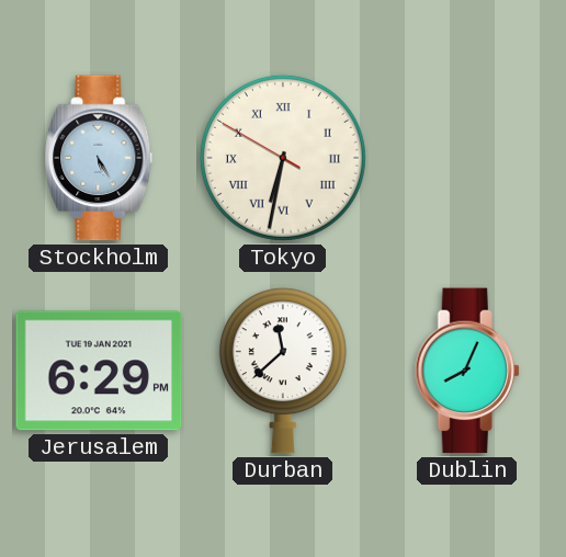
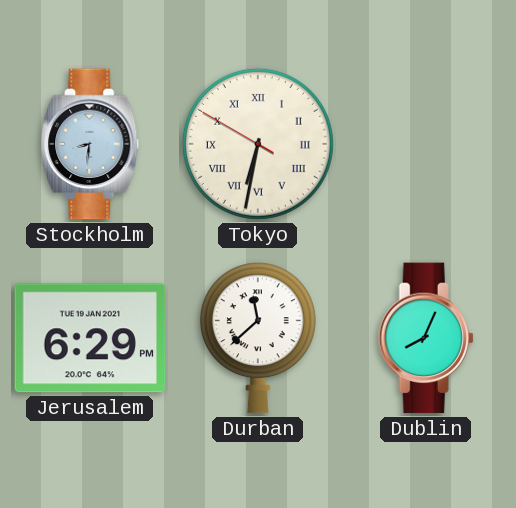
Stockholm: 5:25 -> 8:31 (90, 144)
